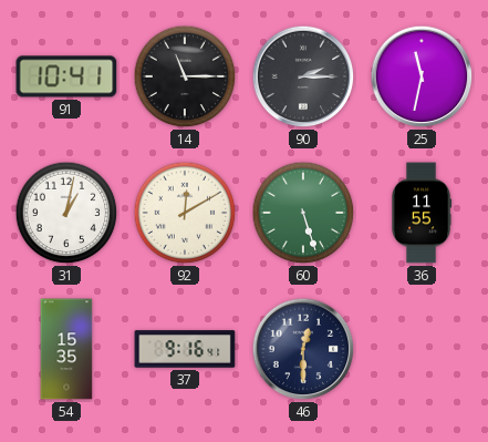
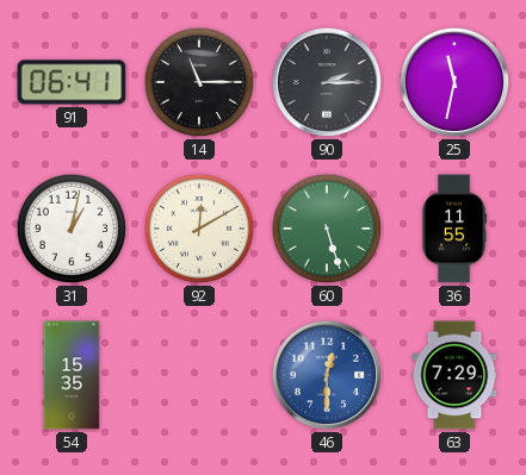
91: 10:41 -> 06:41 (72, 82)
37: 9:16 -> none (185, 349)
46 dial: navy -> blue (327, 375)
63: none -> 7:29 (454, 375)
